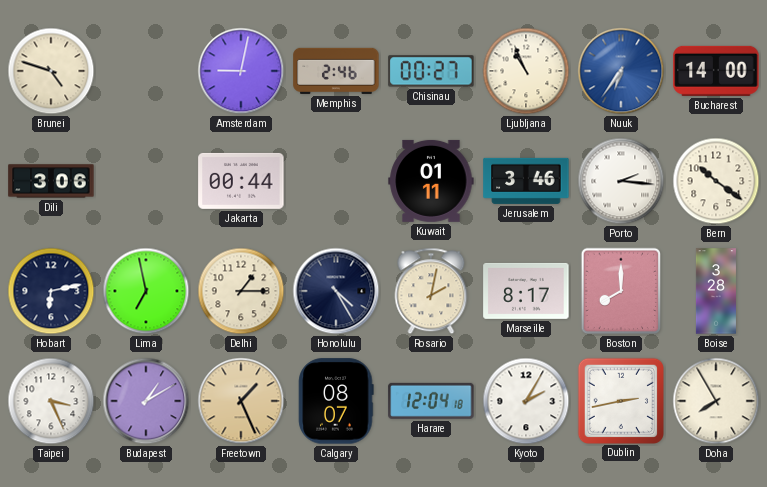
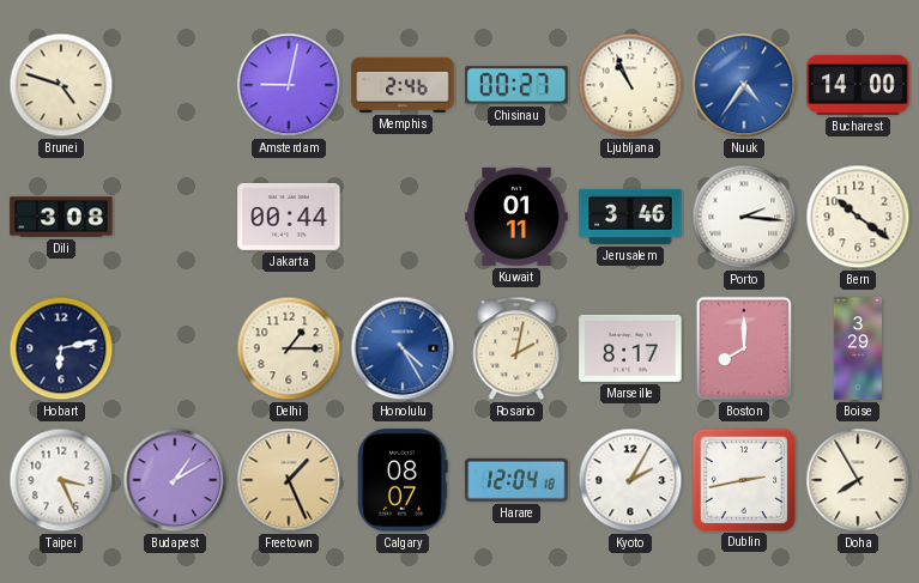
Nuuk: 6:36 -> 4:36 (744, 85)
Dili: 3:06 -> 3:08 (61, 217)
Lima: 6:58 -> none (146, 291)
Honolulu dial: navy -> blue (403, 348)
Boise: 3:28 -> 3:29 (858, 348)
